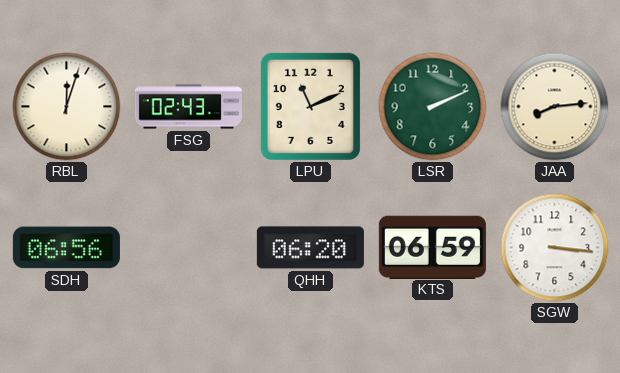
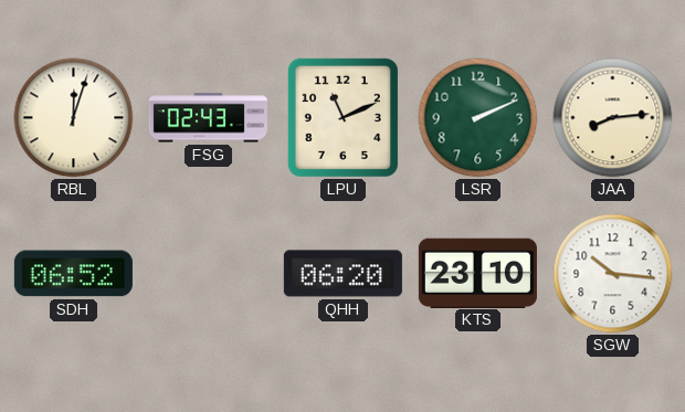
SDH: 06:56 -> 06:52 (73, 274)
KTS: 06:59 -> 23:10 (477, 273)
SGW: 3:16 -> 10:16 (613, 274)
